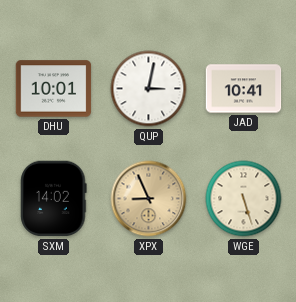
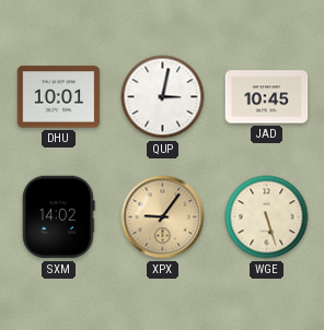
JAD: 10:41 -> 10:45 (267, 97)
XPX: 8:56 -> 9:06 (163, 217)
